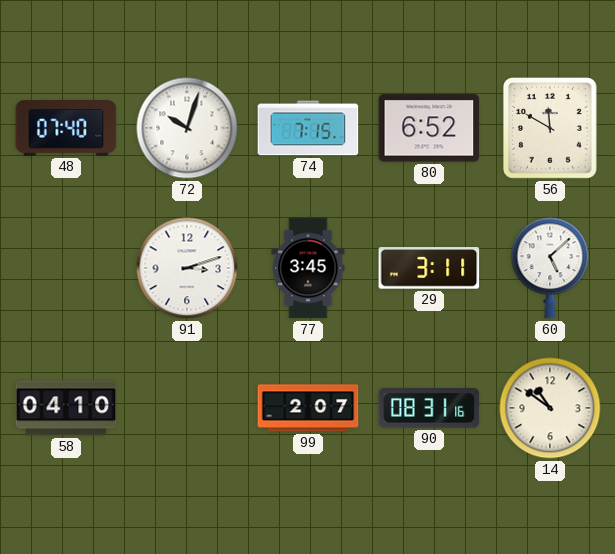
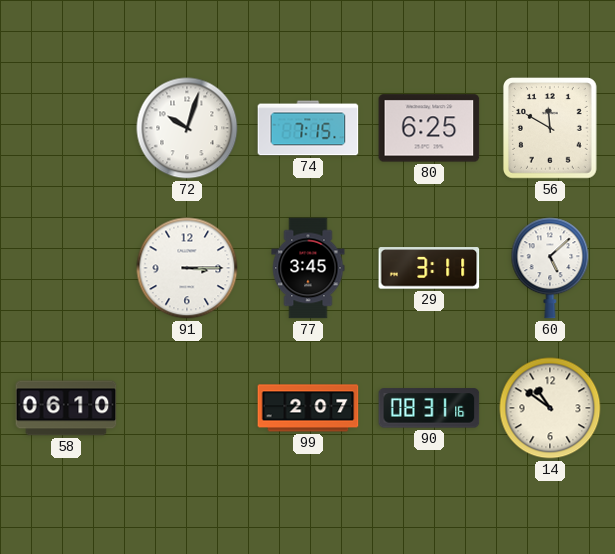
48: 07:40 -> none (66, 128)
80: 6:52 -> 6:25 (429, 128)
91: 3:12 -> 3:15 (187, 268)
58: 04:10 -> 06:10 (66, 408)
